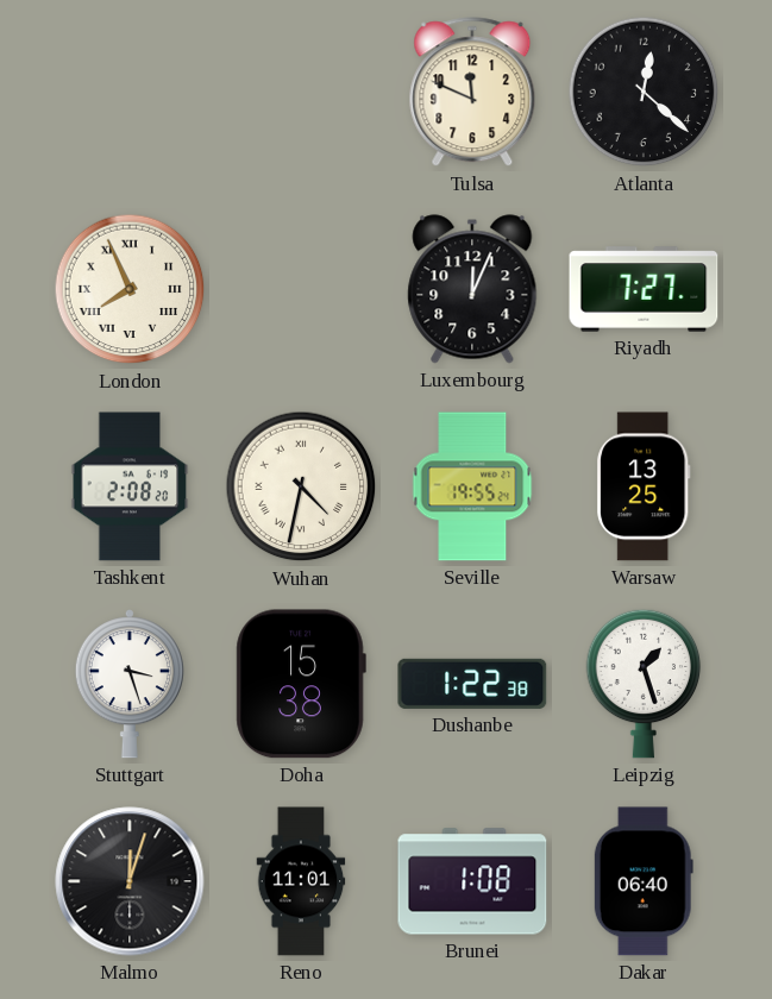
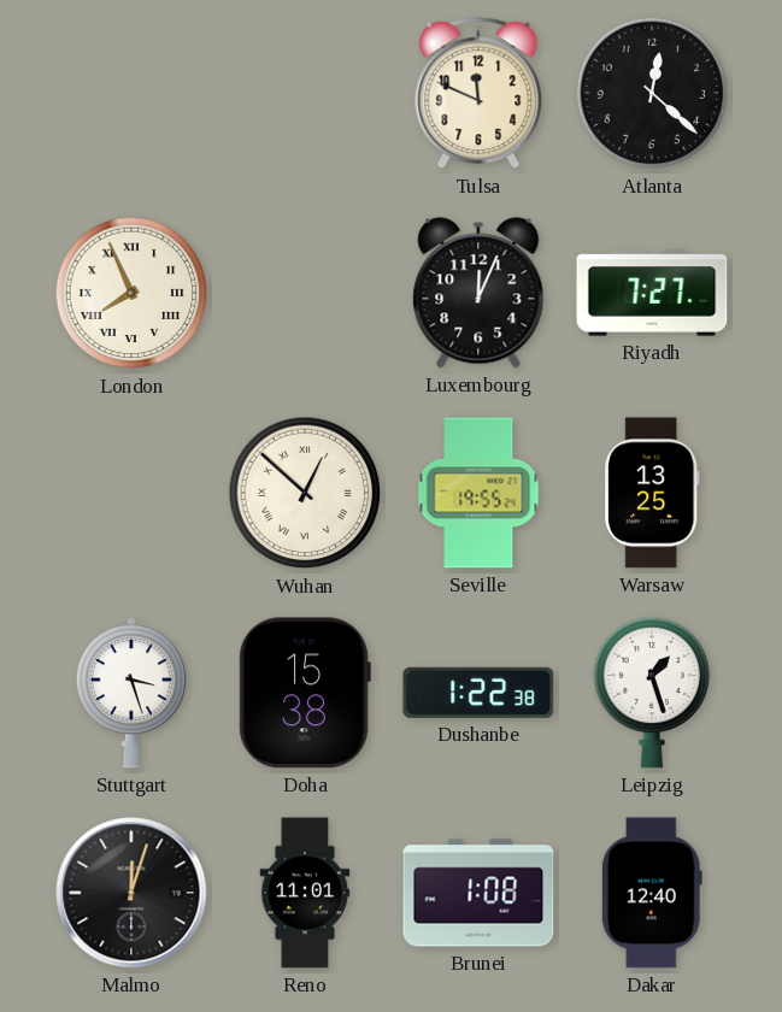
Tashkent: 2:08 -> none (130, 486)
Wuhan: 4:32 -> 12:52 (305, 493)
Dakar: 06:40 -> 12:40 (652, 893)
